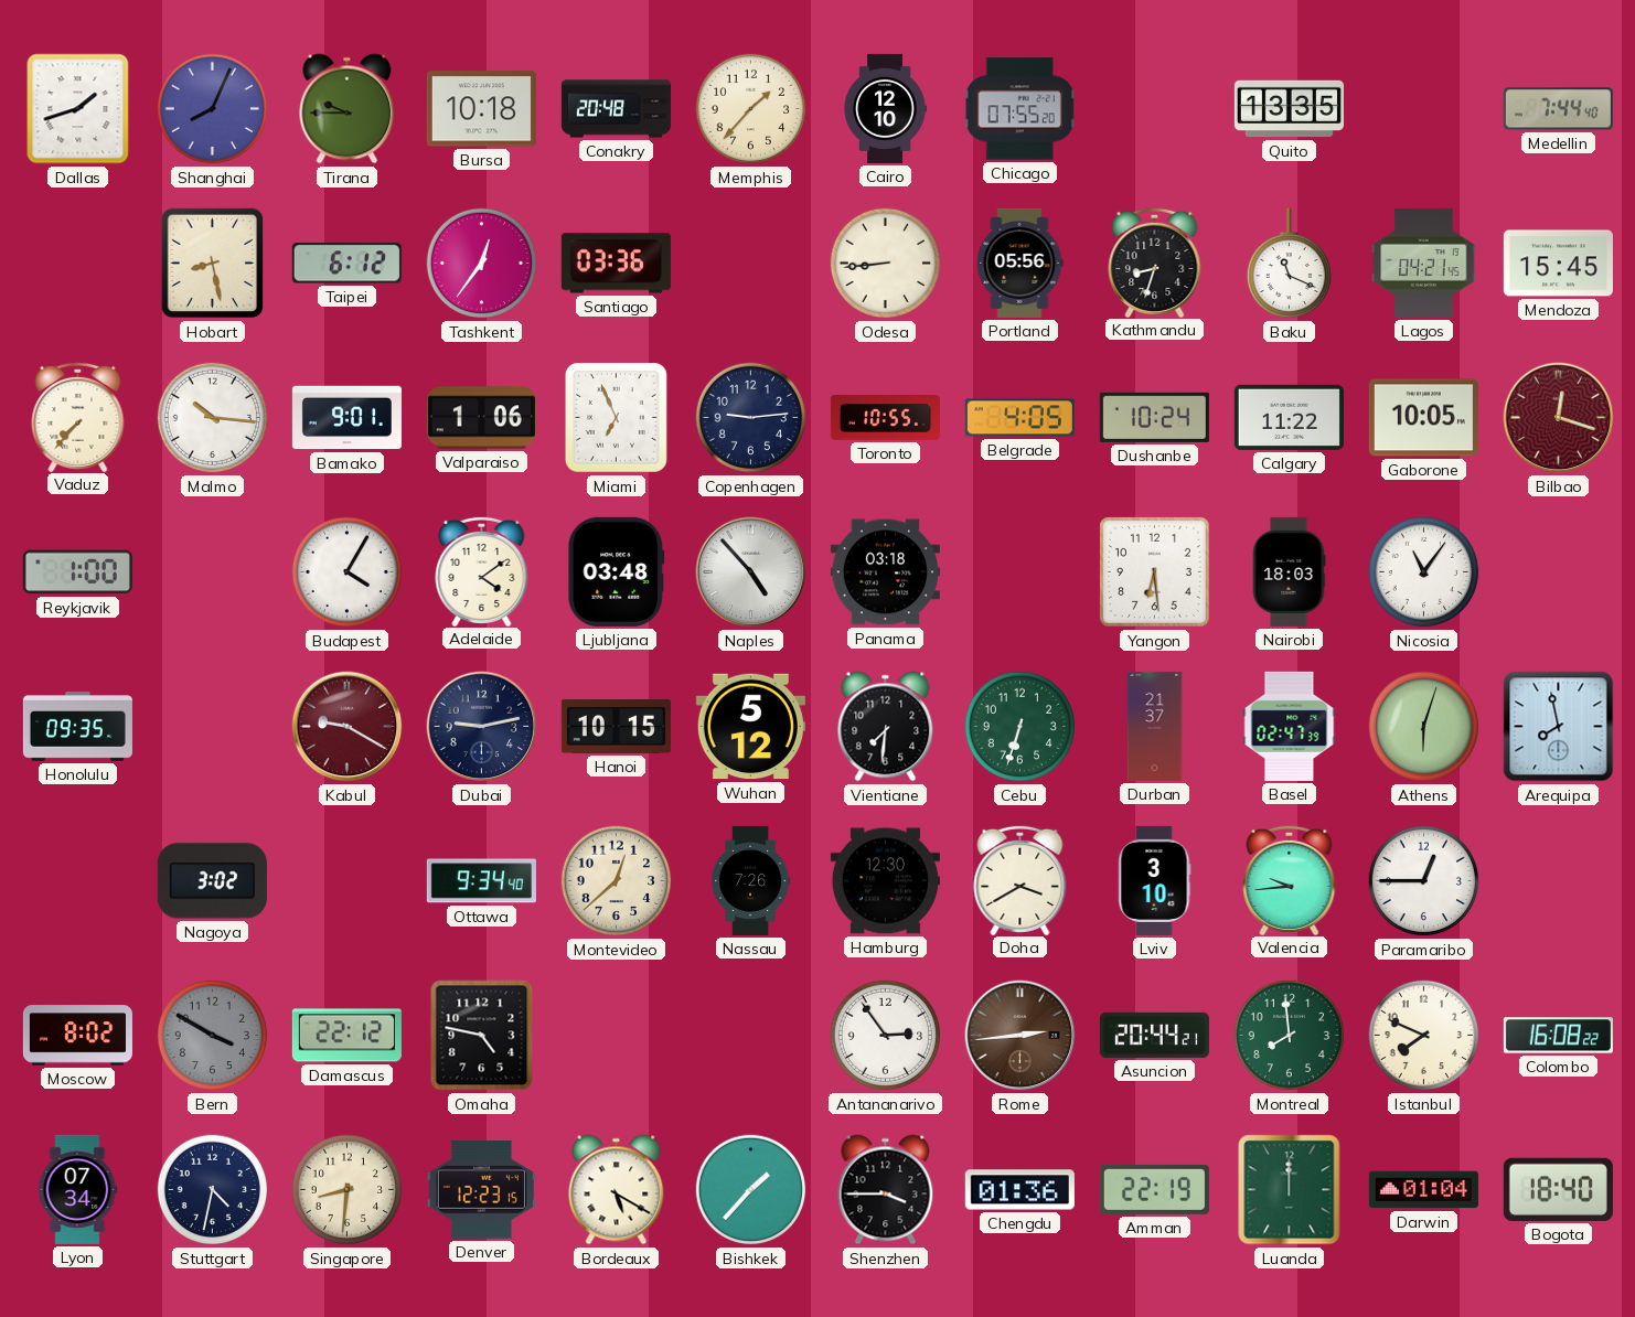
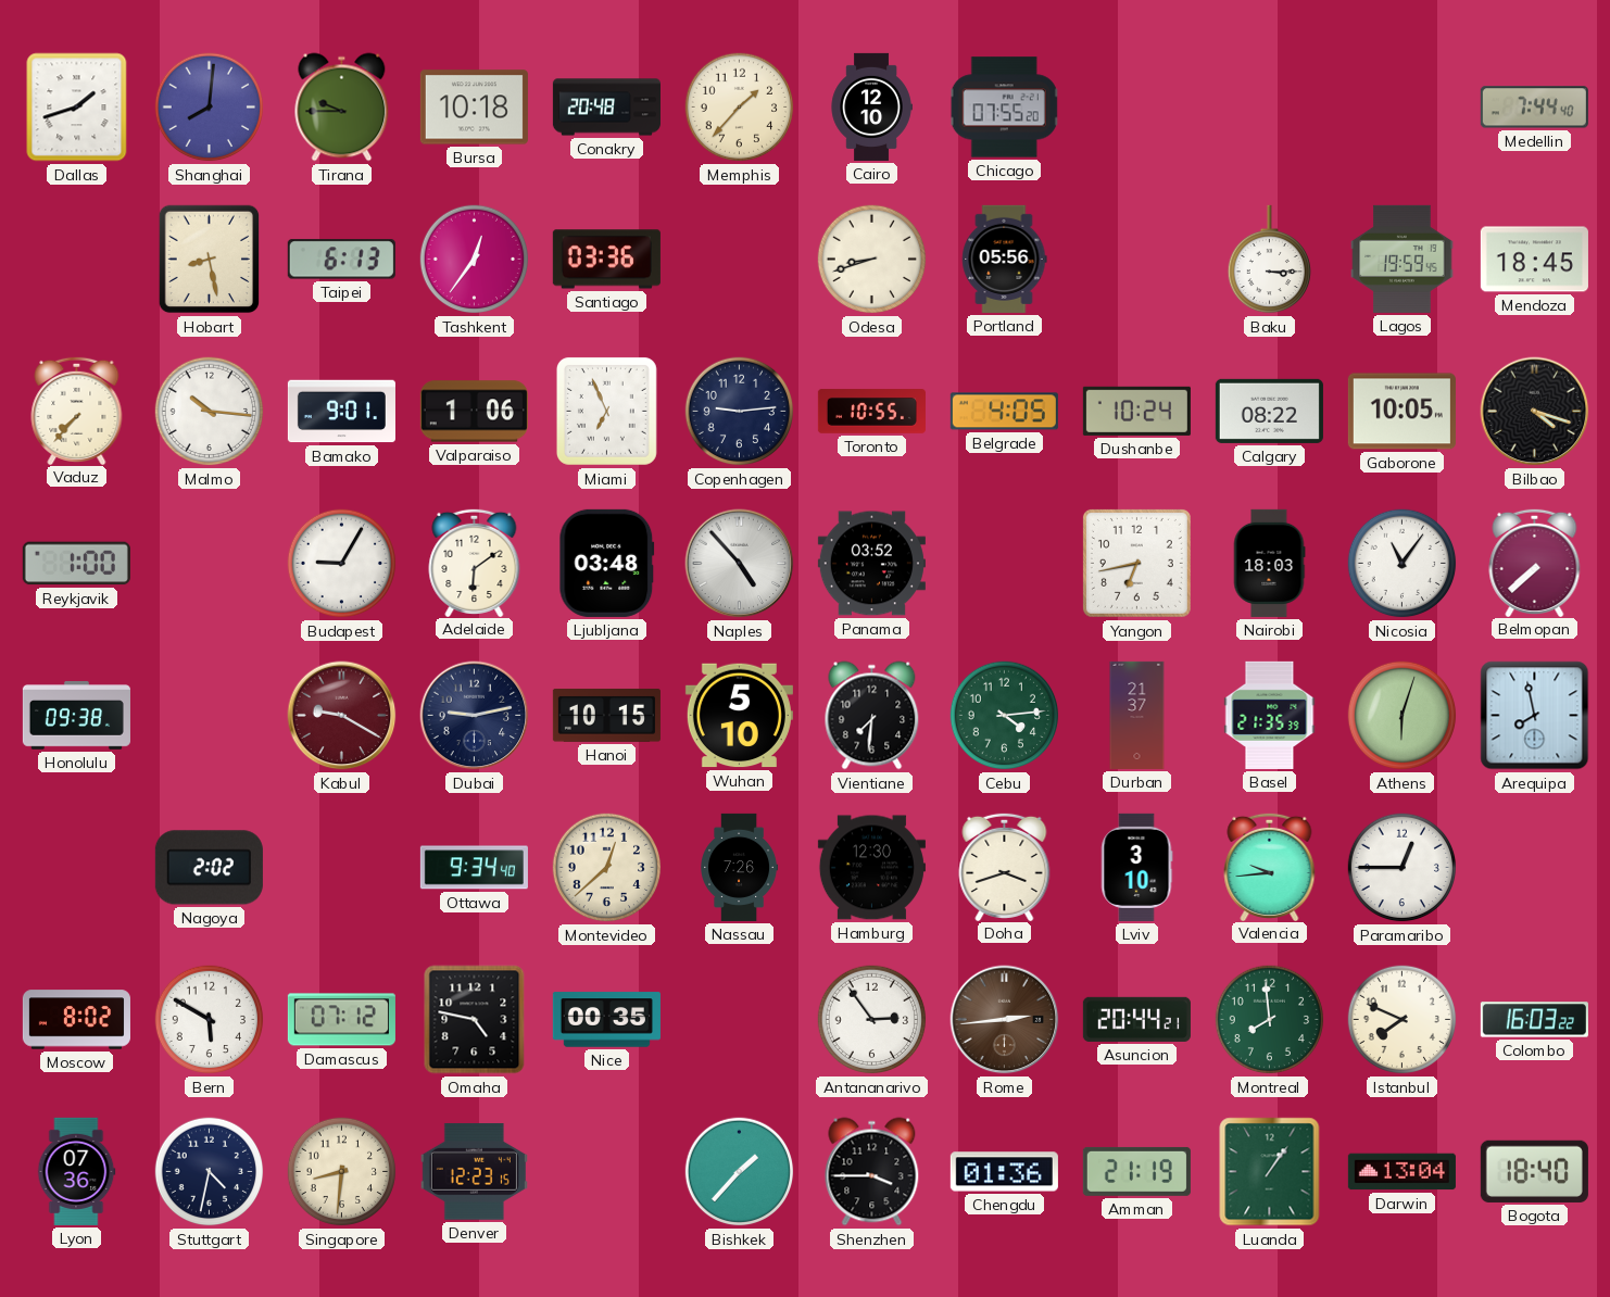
Shanghai: 8:04 -> 8:01 (210, 108)
Quito: 13:35 -> none (1289, 109)
Taipei: 6:12 -> 6:13 (341, 260)
Odesa: 8:44 -> 8:42 (872, 260)
Kathmandu: 8:33 -> none (1155, 261)
Baku: 11:19 -> 3:15 (1269, 260)
Lagos: 04:21 -> 19:59 (1403, 259)
Mendoza: 15:45 -> 18:45 (1534, 260)
Calgary: 11:22 -> 08:22 (1269, 411)
Bilbao: 12:18 -> 4:18 (1535, 412)
Bilbao dial: burgundy -> black (1535, 412)
Budapest: 4:05 -> 9:05 (342, 564)
Adelaide: 4:09 -> 6:09 (475, 562)
Panama: 03:18 -> 03:52 (871, 564)
Yangon: 6:29 -> 6:43 (1136, 563)
Belmopan: none -> 7:38 (1535, 562)
Honolulu: 09:35 -> 09:38 (76, 716)
Wuhan: 5:12 -> 5:10 (739, 716)
Cebu: 6:33 -> 4:14 (1005, 716)
Basel: 02:47 -> 21:35 (1270, 715)
Nagoya: 3:02 -> 2:02 (209, 868)
Doha: 3:40 -> 3:42 (1005, 866)
Bern: 3:50 -> 5:50 (210, 1020)
Bern dial: grey -> white (210, 1020)
Damascus: 22:12 -> 07:12 (341, 1020)
Nice: none -> 00:35 (606, 1020)
Colombo: 16:08 -> 16:03 (1534, 1020)
Lyon: 07:34 -> 07:36 (76, 1171)
Bordeaux: 5:20 -> none (617, 1190)
Amman: 22:19 -> 21:19 (1136, 1171)
Luanda: 12:00 -> 1:06 (1270, 1172)
Darwin: 01:04 -> 13:04 (1401, 1172)
